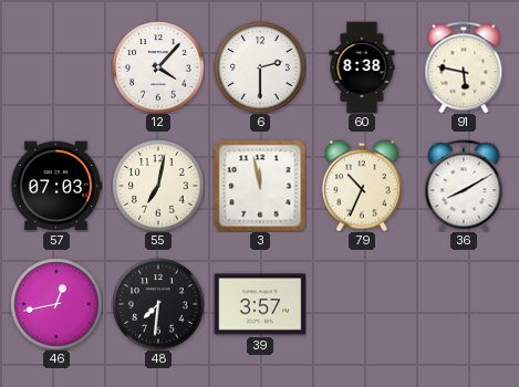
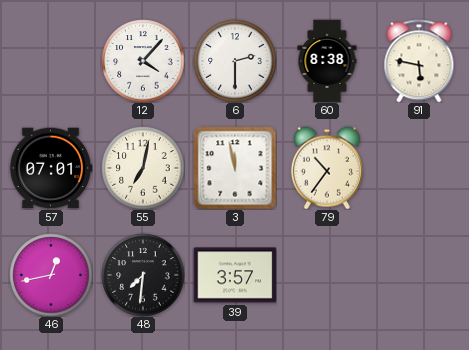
57: 07:03 -> 07:01 (51, 168)
79: 10:34 -> 10:36 (327, 168)
36: 8:10 -> none (464, 186)
